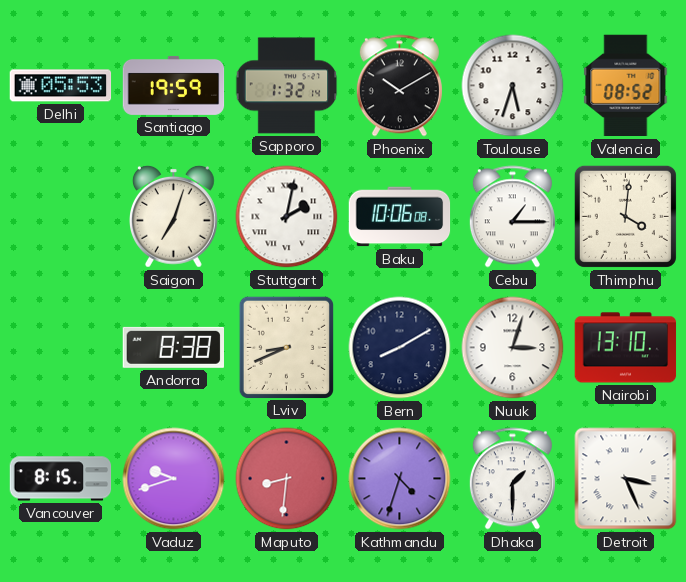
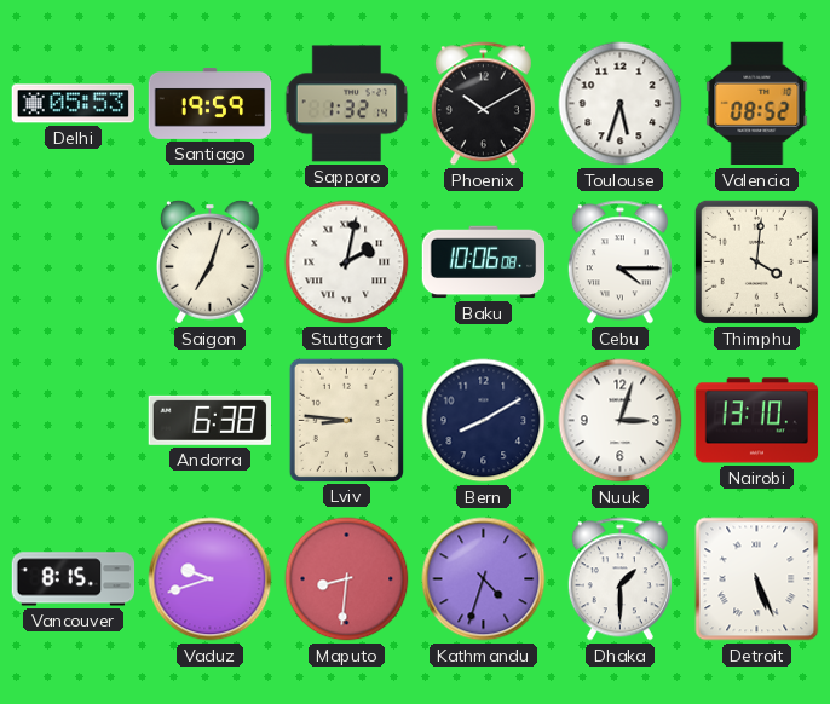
Cebu: 1:15 -> 4:15 (619, 262)
Andorra: 8:38 -> 6:38 (209, 420)
Lviv: 8:41 -> 8:46 (346, 420)
Detroit: 3:26 -> 5:26 (757, 579)
